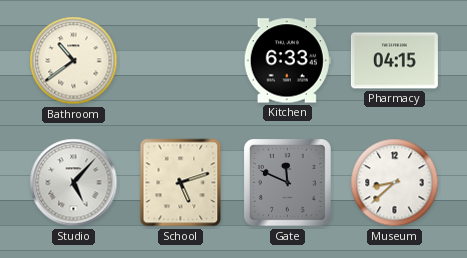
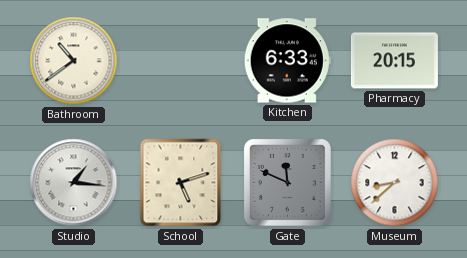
Pharmacy: 04:15 -> 20:15 (394, 61)
Studio: 5:07 -> 1:16 (74, 183)
